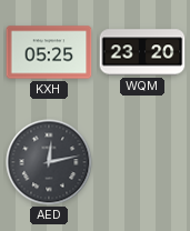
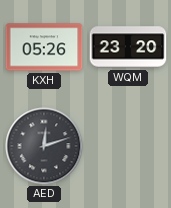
KXH: 05:25 -> 05:26 (44, 47)
AED: 12:13 -> 12:12 (44, 146)
